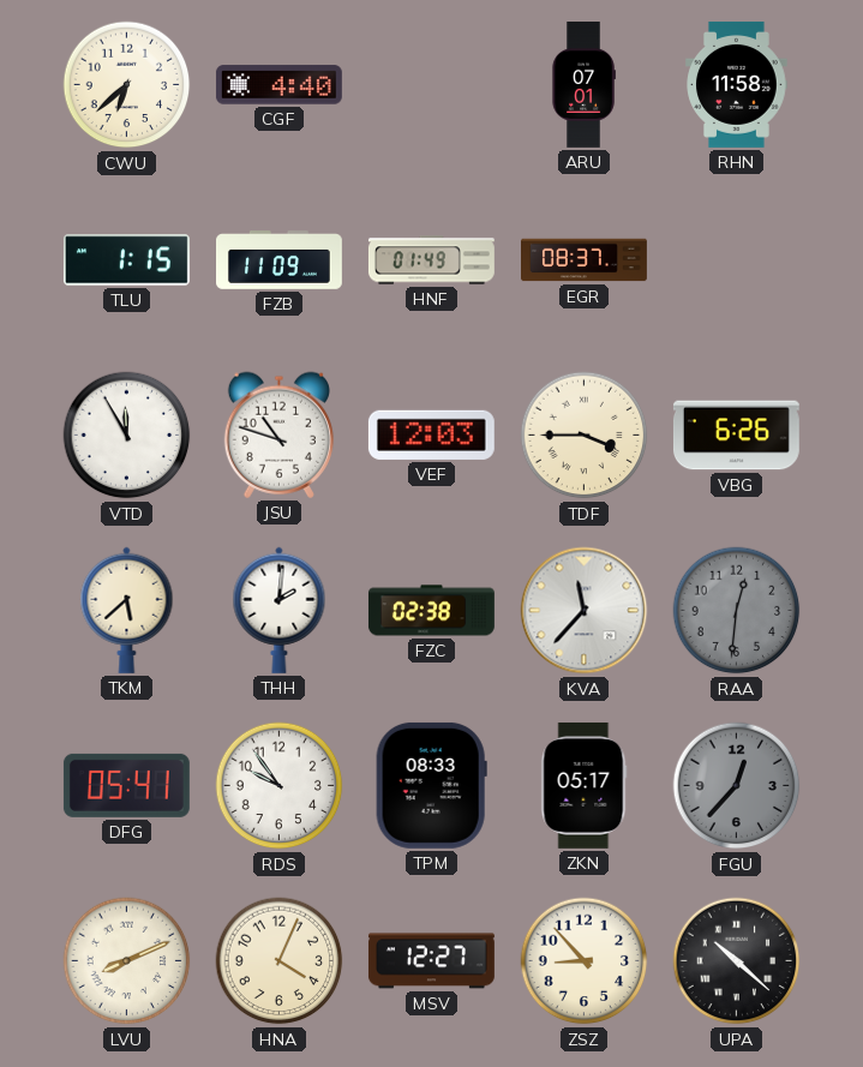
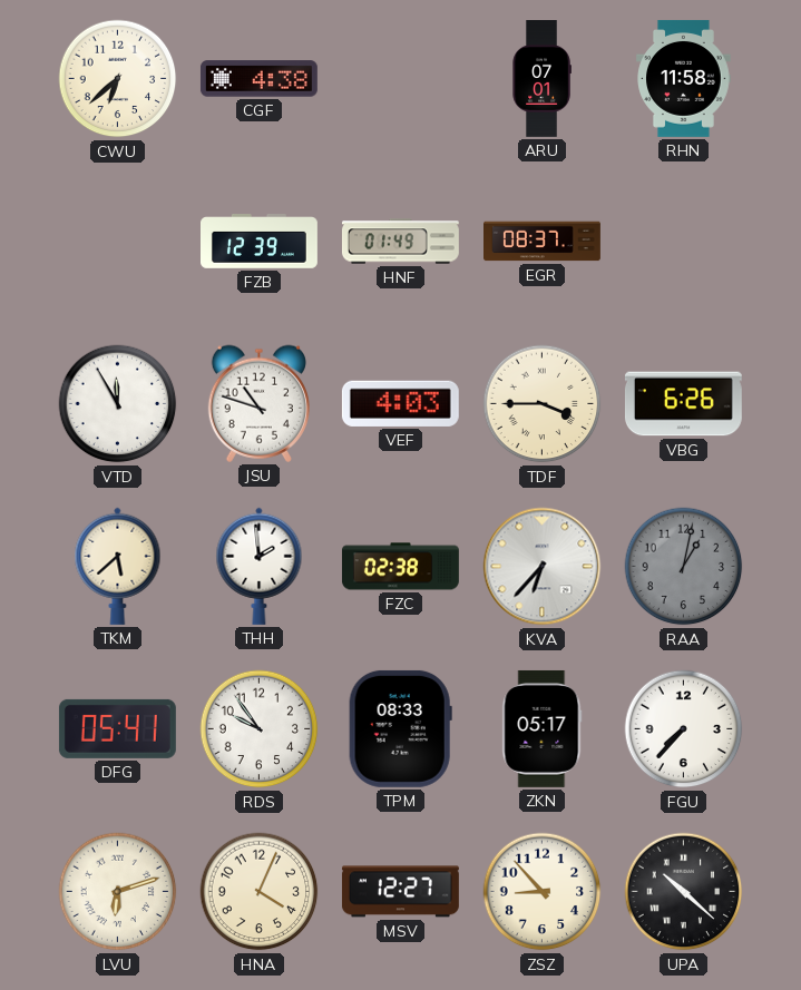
CGF: 4:40 -> 4:38 (258, 79)
TLU: 1:15 -> none (126, 260)
FZB: 11:09 -> 12:39 (260, 242)
VEF: 12:03 -> 4:03 (400, 403)
THH: 2:01 -> 1:59 (260, 566)
KVA: 11:37 -> 6:37 (543, 567)
RAA: 12:31 -> 1:02 (684, 567)
FGU: 12:37 -> 7:37 (684, 729)
FGU dial: grey -> white (684, 729)
LVU: 8:11 -> 6:12 (118, 892)
